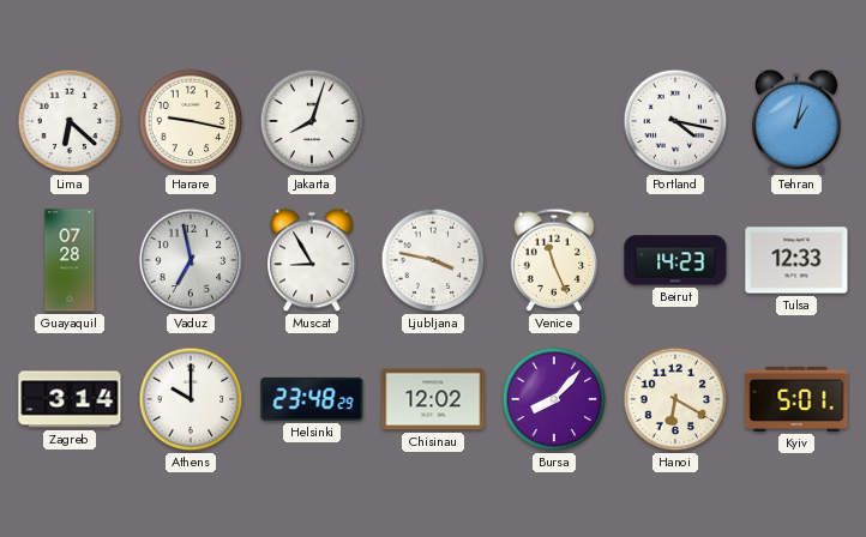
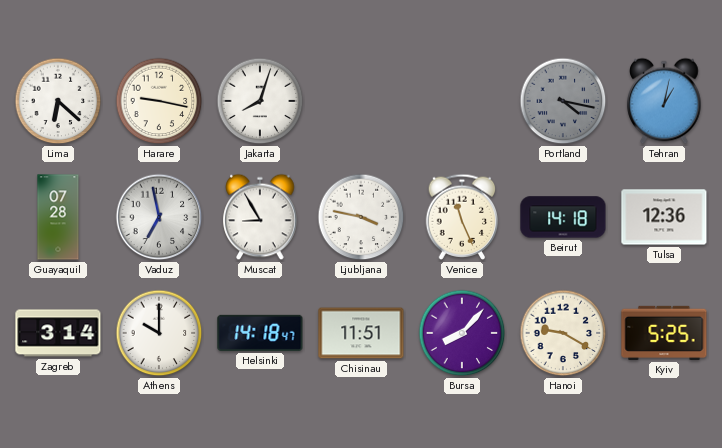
Portland dial: white -> grey (563, 101)
Beirut: 14:23 -> 14:18 (563, 217)
Tulsa: 12:33 -> 12:36 (664, 217)
Helsinki: 23:48 -> 14:18 (260, 333)
Chisinau: 12:02 -> 11:51 (361, 333)
Hanoi: 6:20 -> 9:20 (563, 333)
Kyiv: 5:01 -> 5:25 (664, 333)
